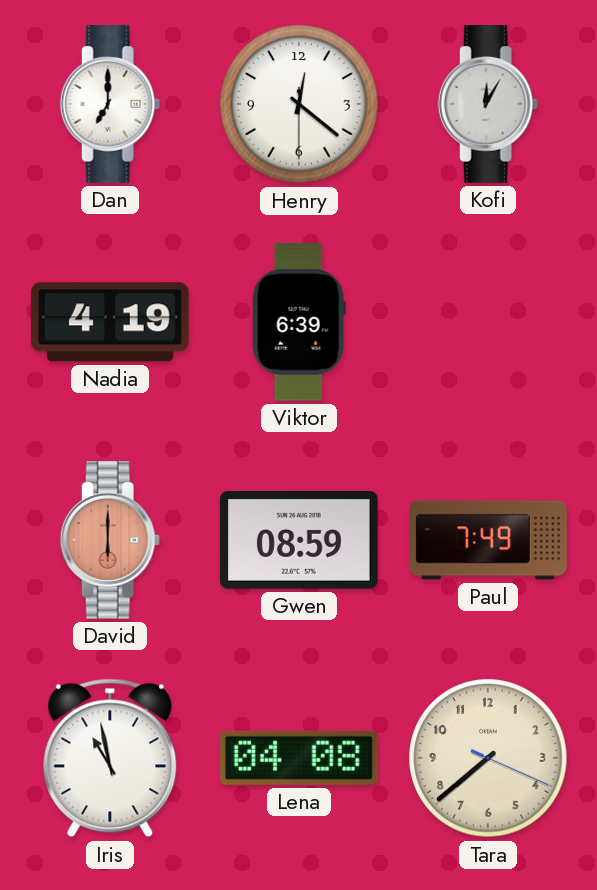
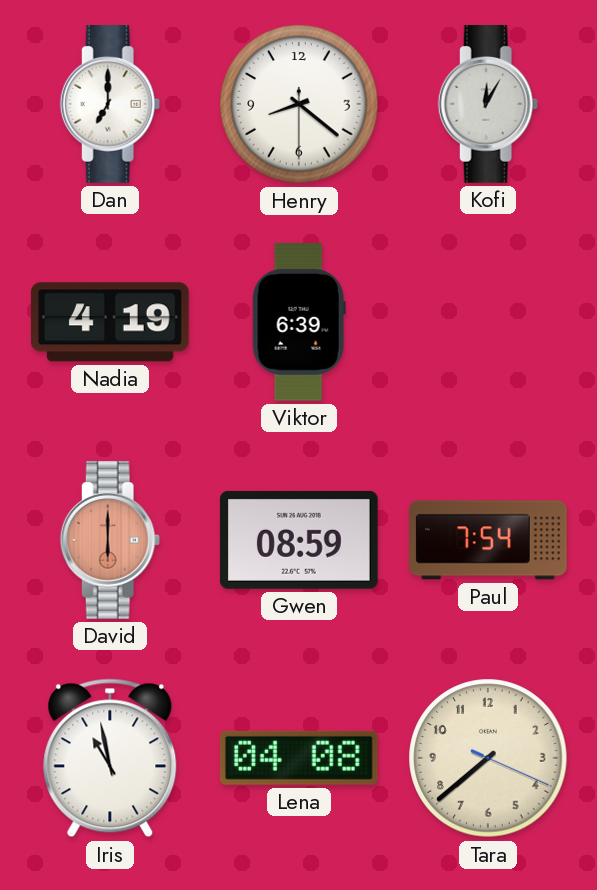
Henry: 12:21 -> 8:21 (299, 104)
Paul: 7:49 -> 7:54 (488, 540)
